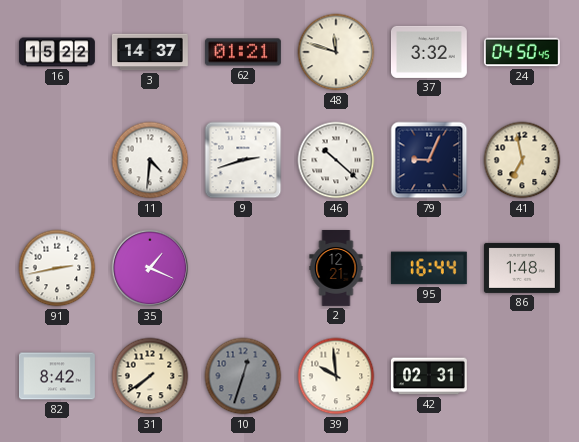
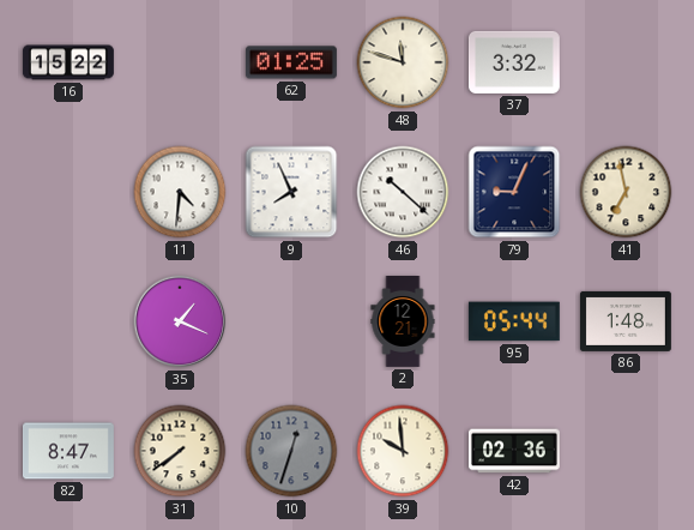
3: 14:37 -> none (150, 52)
62: 01:21 -> 01:25 (291, 62)
24: 04:50 -> none (522, 52)
9: 2:42 -> 7:56 (291, 192)
91: 2:43 -> none (57, 268)
95: 16:44 -> 05:44 (514, 321)
82: 8:42 -> 8:47 (68, 451)
42: 02:31 -> 02:36 (514, 451)
